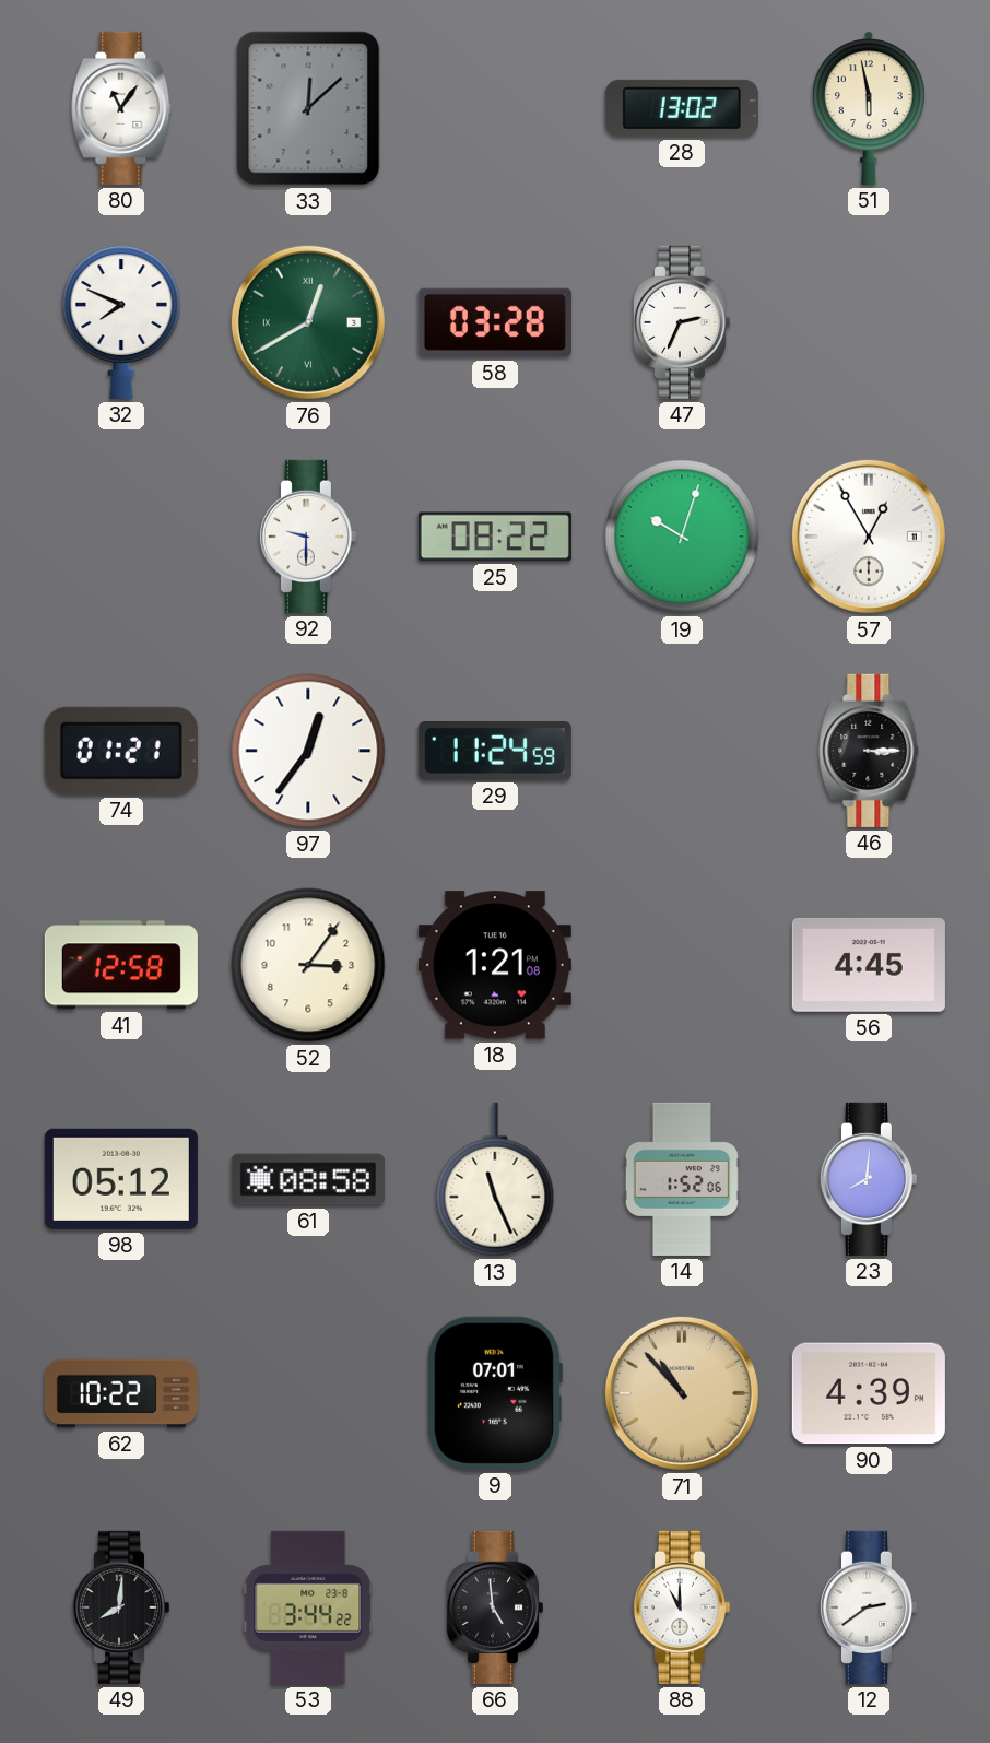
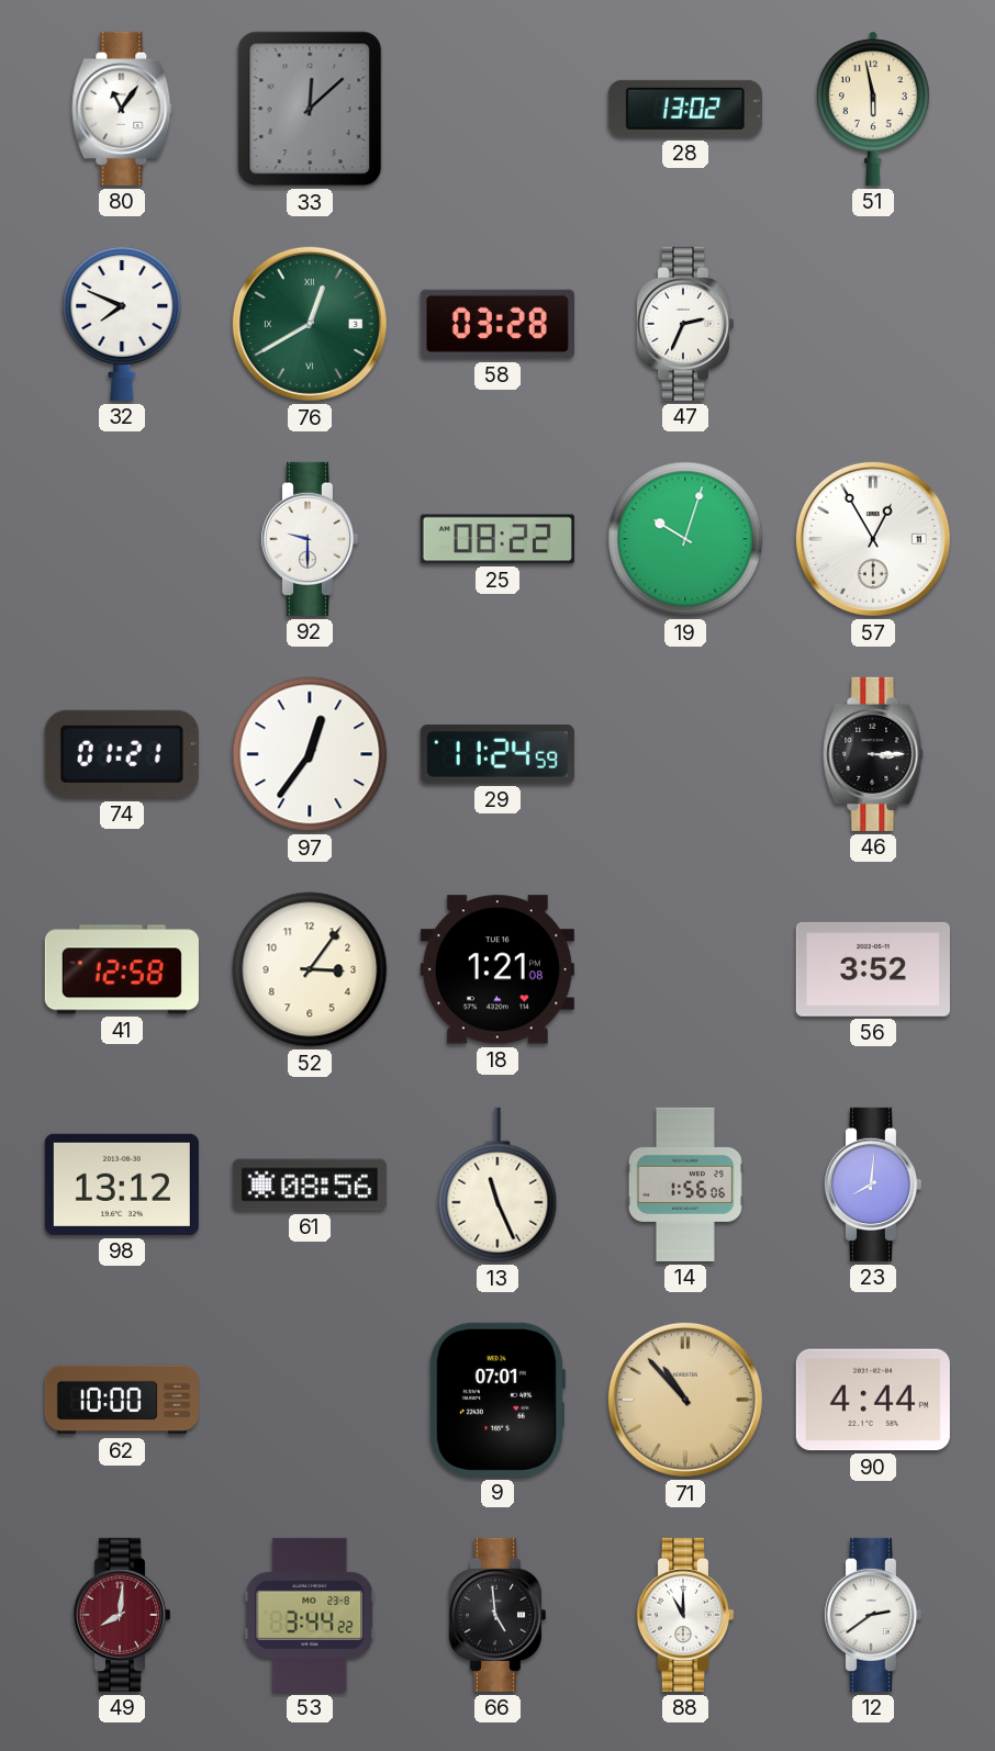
56: 4:45 -> 3:52 (873, 969)
98: 05:12 -> 13:12 (122, 1185)
61: 08:58 -> 08:56 (310, 1185)
14: 1:52 -> 1:56 (685, 1185)
62: 10:22 -> 10:00 (122, 1400)
90: 4:39 -> 4:44 (873, 1400)
49 dial: black -> burgundy (121, 1615)
